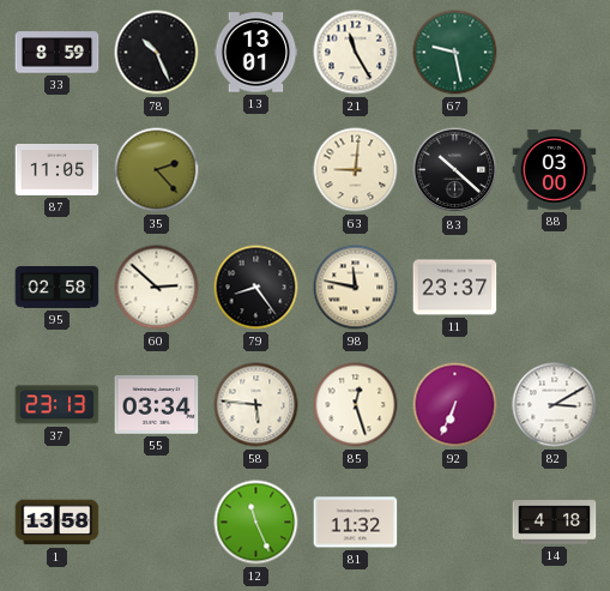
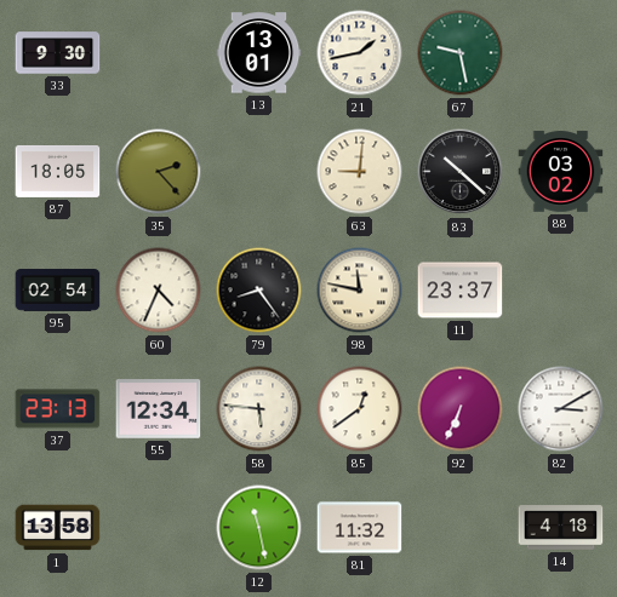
33: 8:59 -> 9:30 (58, 53)
78: 10:26 -> none (157, 53)
21: 11:25 -> 1:43 (360, 53)
87: 11:05 -> 18:05 (58, 171)
88: 03:00 -> 03:02 (561, 172)
95: 02:58 -> 02:54 (58, 291)
60: 2:52 -> 4:34 (159, 291)
55: 03:34 -> 12:34 (159, 409)
85: 12:27 -> 12:39 (360, 409)
12: 11:26 -> 11:28 (259, 528)
